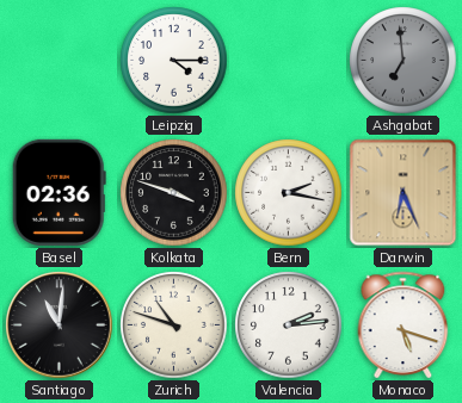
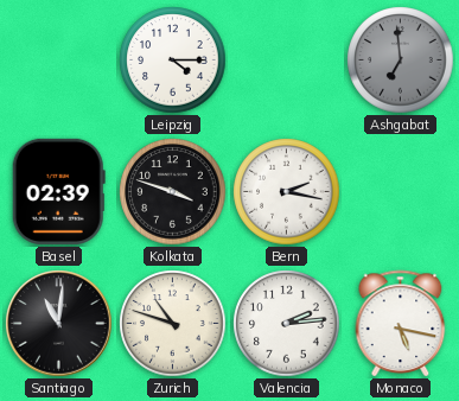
Basel: 02:36 -> 02:39 (58, 191)
Darwin: 6:26 -> none (404, 193)
Monaco: 5:18 -> 5:17 (401, 323)
